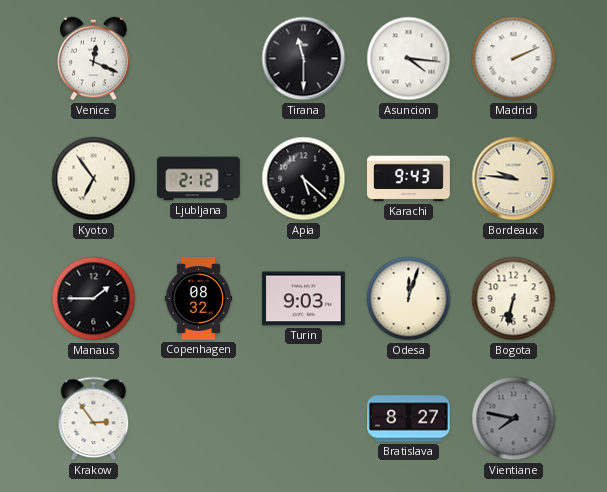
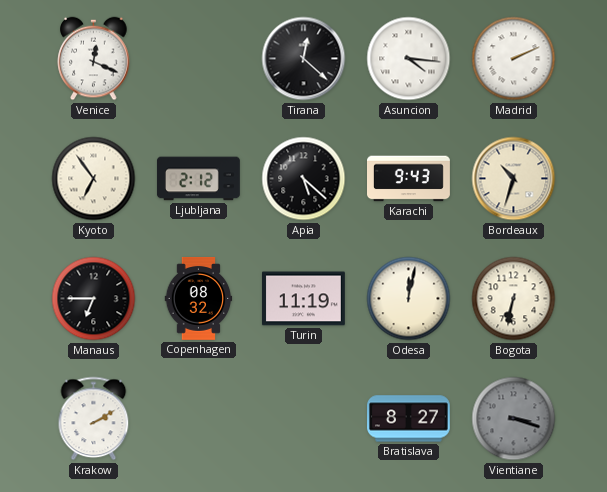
Tirana: 11:30 -> 12:22 (304, 59)
Bordeaux: 9:46 -> 10:33 (514, 179)
Manaus: 1:45 -> 6:45 (94, 299)
Turin: 9:03 -> 11:19 (303, 299)
Odesa: 12:03 -> 12:02 (409, 299)
Krakow: 2:54 -> 2:10 (94, 419)
Vientiane: 7:47 -> 3:18 (514, 419)
